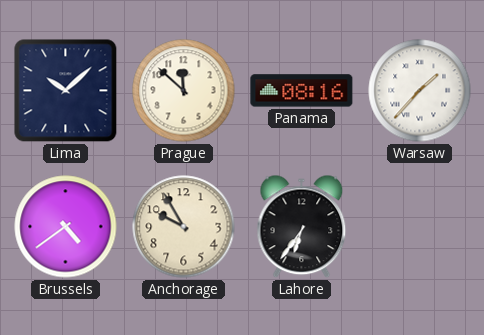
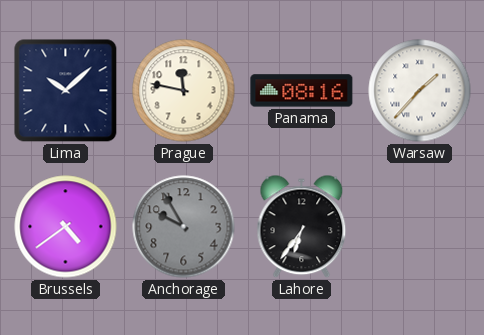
Prague: 11:52 -> 11:47 (184, 91)
Anchorage dial: cream -> grey (184, 227)
